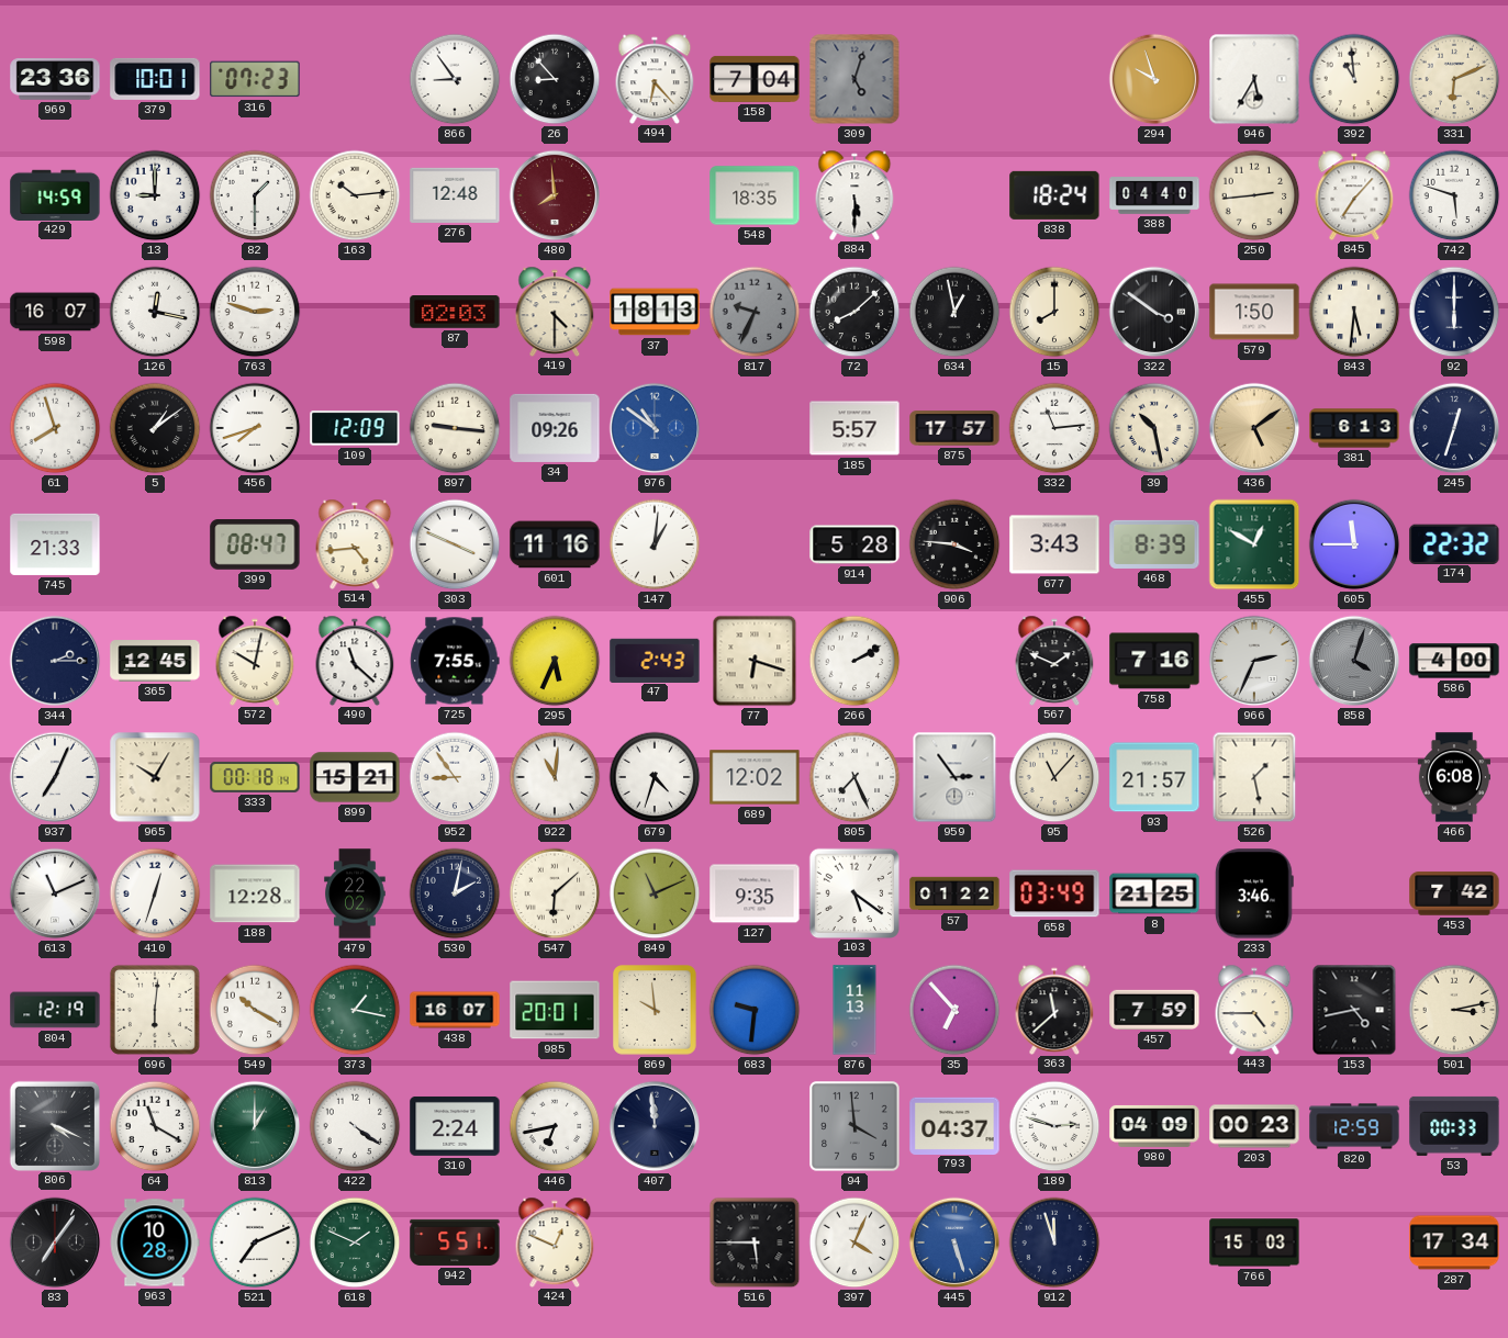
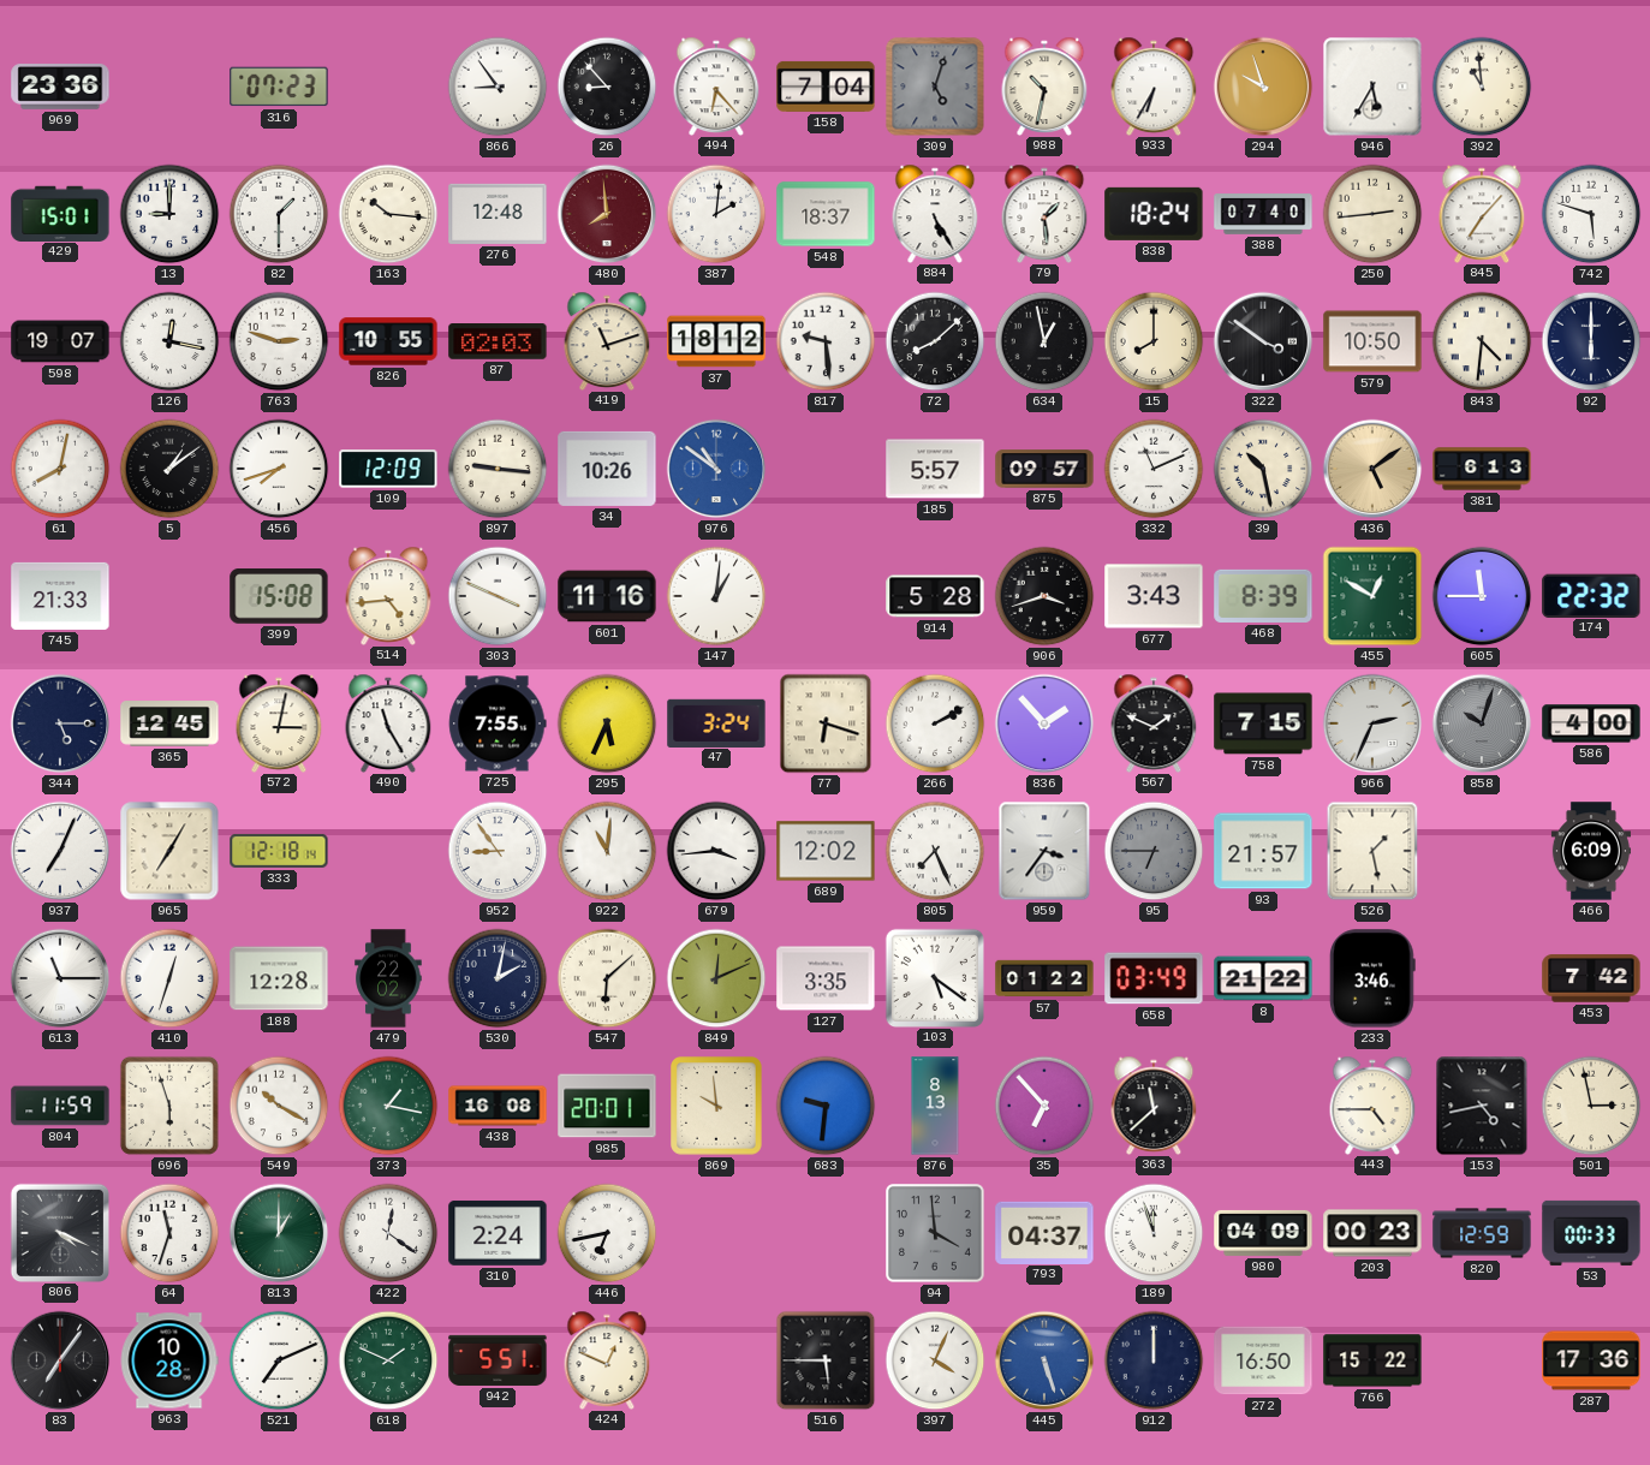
379: 10:01 -> none (155, 79)
988: none -> 10:32 (1044, 85)
933: none -> 6:35 (1154, 85)
331: 6:11 -> none (1454, 79)
429: 14:59 -> 15:01 (60, 213)
163: 10:14 -> 10:16 (388, 214)
387: none -> 2:01 (716, 214)
548: 18:35 -> 18:37 (826, 214)
884: 5:30 -> 5:25 (935, 213)
79: none -> 1:29 (1044, 213)
388: 04:40 -> 07:40 (1263, 214)
598: 16:07 -> 19:07 (60, 341)
826: none -> 10:55 (388, 341)
419: 4:30 -> 11:12 (607, 340)
37: 18:13 -> 18:12 (716, 341)
817: 9:34 -> 9:29 (826, 341)
817 dial: grey -> white (826, 341)
579: 1:50 -> 10:50 (1372, 341)
843: 5:31 -> 4:31 (1482, 341)
61: 7:57 -> 8:02 (60, 469)
34: 09:26 -> 10:26 (607, 469)
875: 17:57 -> 09:57 (1044, 469)
332: 11:14 -> 11:11 (1154, 469)
245: 12:33 -> none (1454, 428)
399: 08:47 -> 15:08 (279, 596)
906: 3:46 -> 3:42 (1044, 596)
344: 2:15 -> 5:15 (60, 723)
572: 10:02 -> 3:02 (279, 722)
490: 11:22 -> 11:25 (388, 722)
47: 2:43 -> 3:24 (716, 722)
836: none -> 1:53 (1044, 723)
758: 7:16 -> 7:15 (1263, 723)
858: 4:03 -> 10:03 (1482, 723)
965: 10:05 -> 7:05 (169, 851)
333: 00:18 -> 12:18 (279, 851)
899: 15:21 -> none (355, 777)
679: 4:33 -> 3:44 (716, 851)
959: 2:54 -> 3:36 (1044, 851)
95: 11:07 -> 6:45 (1154, 851)
95 dial: cream -> grey (1154, 851)
466: 6:08 -> 6:09 (1591, 851)
613: 11:11 -> 11:15 (60, 978)
849: 11:11 -> 12:11 (716, 978)
127: 9:35 -> 3:35 (826, 978)
8: 21:25 -> 21:22 (1263, 978)
804: 12:19 -> 11:59 (60, 1106)
696: 6:01 -> 5:57 (169, 1106)
438: 16:07 -> 16:08 (498, 1106)
876: 11:13 -> 8:13 (935, 1106)
457: 7:59 -> none (1154, 1010)
501: 3:13 -> 2:58 (1591, 1106)
64: 11:20 -> 11:33 (169, 1233)
422: 4:21 -> 12:21 (388, 1233)
407: 11:59 -> none (655, 1126)
189: 2:48 -> 11:57 (1154, 1233)
912: 11:57 -> 12:00 (1154, 1360)
272: none -> 16:50 (1263, 1360)
766: 15:03 -> 15:22 (1372, 1360)
287: 17:34 -> 17:36 (1591, 1360)
